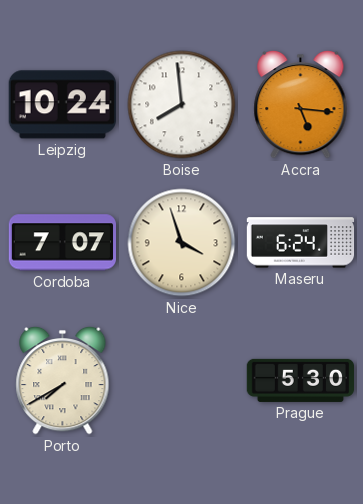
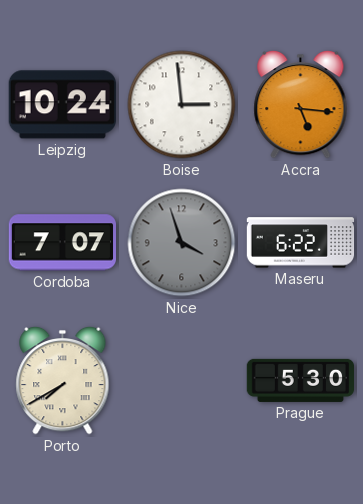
Boise: 7:59 -> 2:59 (182, 105)
Nice dial: cream -> grey (182, 243)
Maseru: 6:24 -> 6:22 (301, 243)
